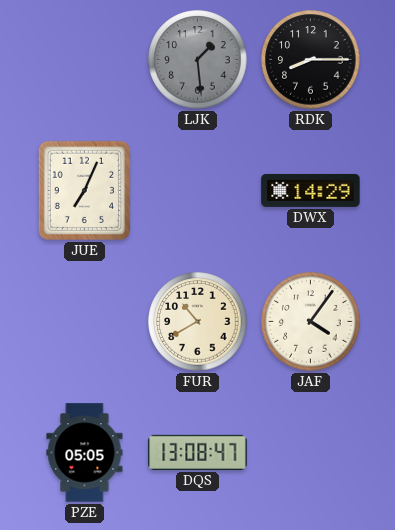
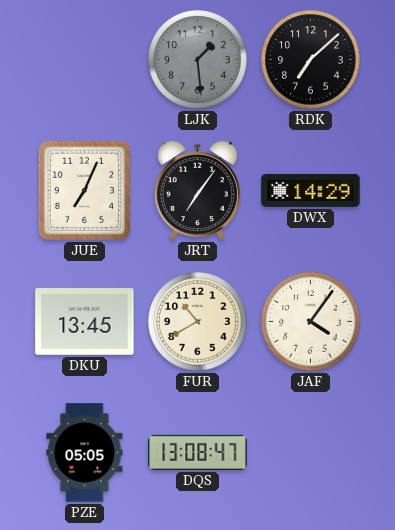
RDK: 8:15 -> 7:08 (311, 60)
JRT: none -> 7:06 (197, 190)
DKU: none -> 13:45 (85, 322)
